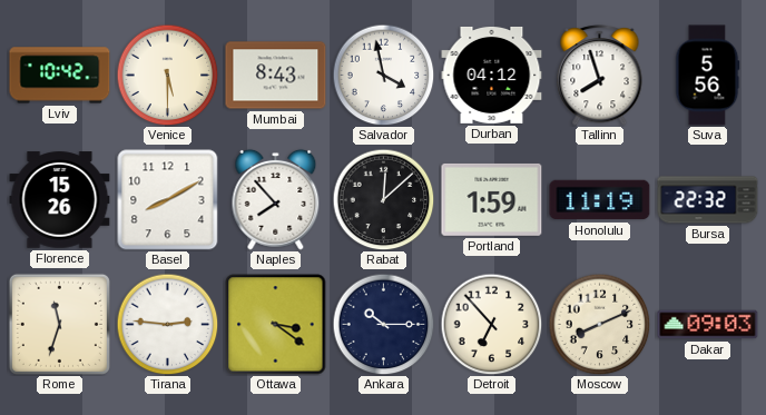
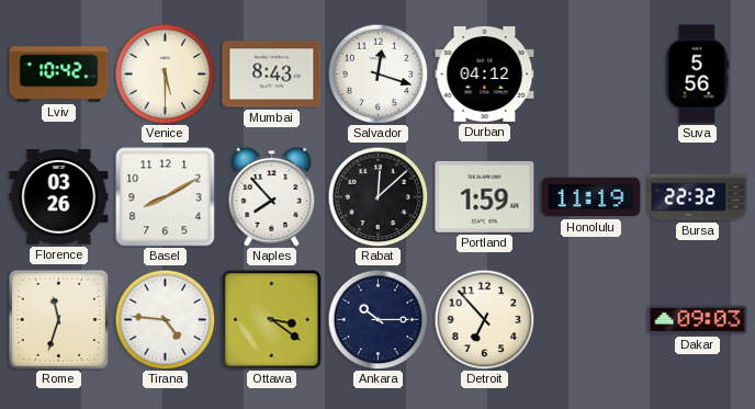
Salvador: 3:58 -> 12:18 (377, 73)
Tallinn: 7:57 -> none (600, 75)
Florence: 15:26 -> 03:26 (59, 197)
Tirana: 2:46 -> 4:46 (165, 319)
Moscow: 8:11 -> none (599, 324)
